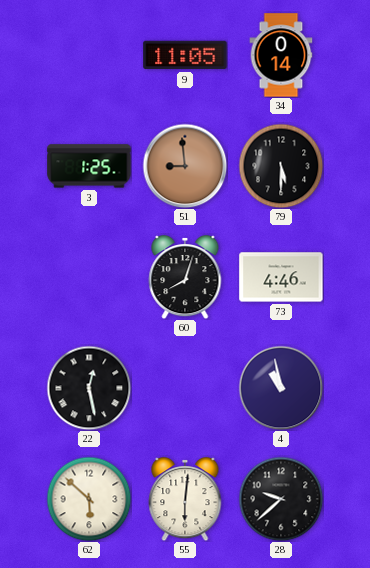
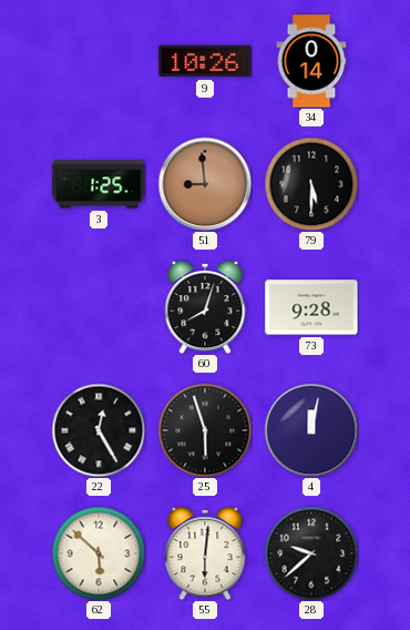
9: 11:05 -> 10:26 (205, 61)
73: 4:46 -> 9:28 (311, 307)
22: 12:28 -> 12:25 (99, 430)
25: none -> 5:57 (205, 430)
4: 10:58 -> 12:02 (311, 430)
